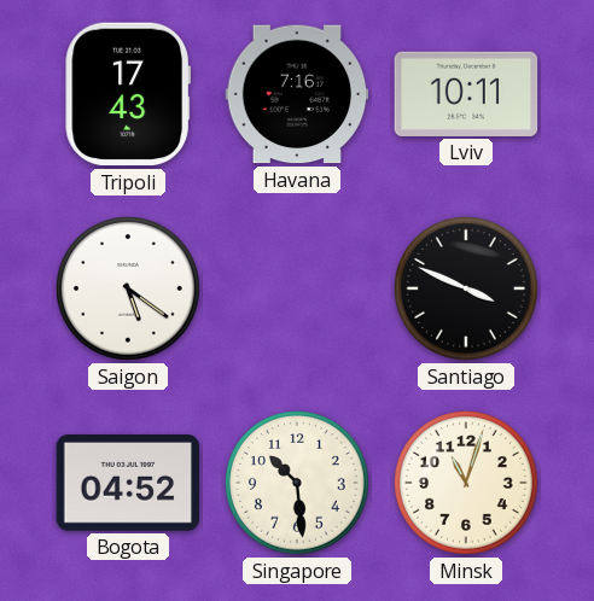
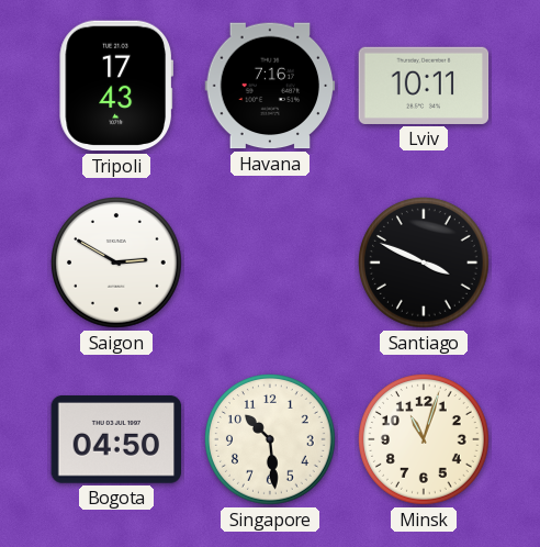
Saigon: 5:21 -> 2:50 (117, 264)
Bogota: 04:52 -> 04:50 (116, 440)
